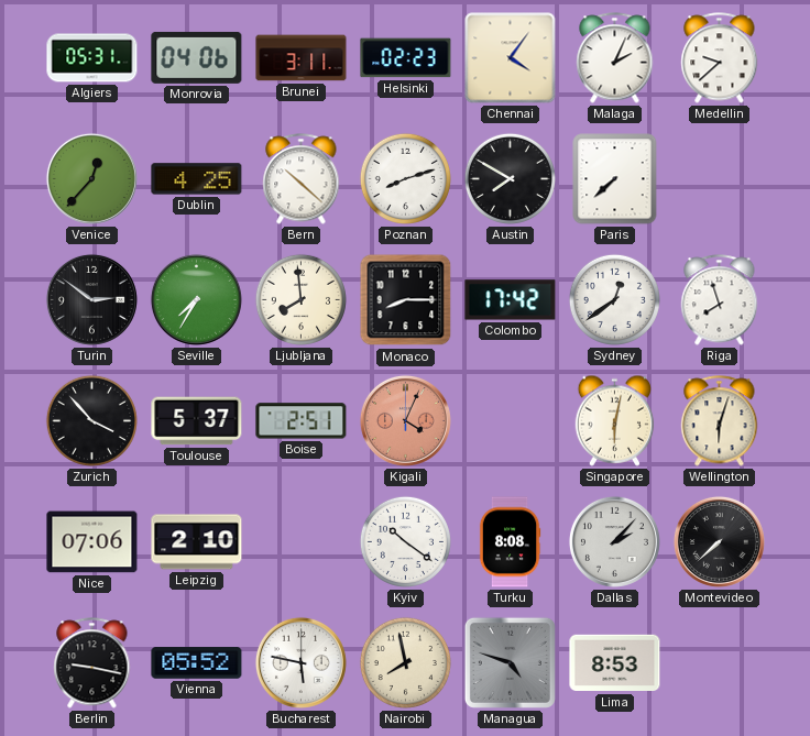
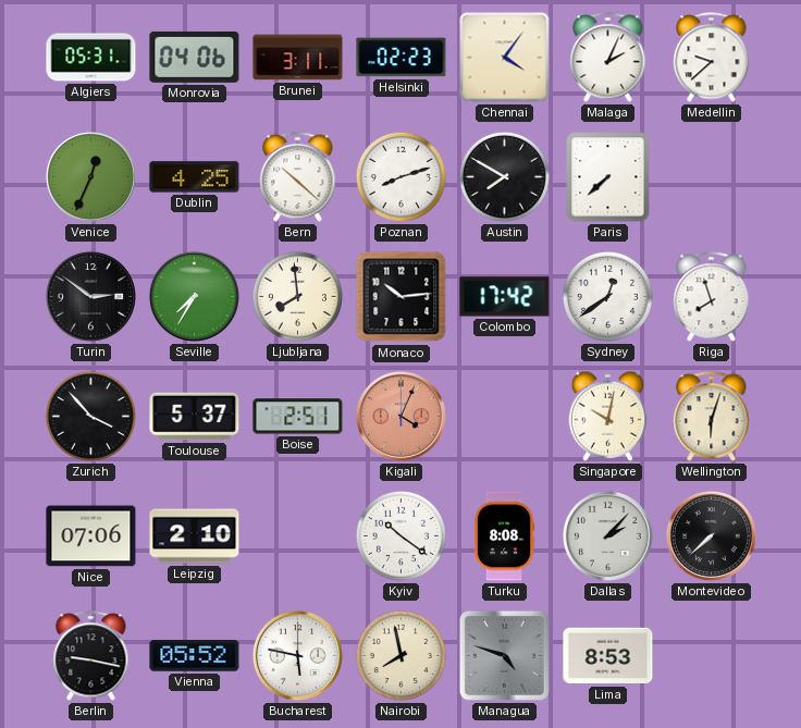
Venice: 12:37 -> 12:34 (90, 176)
Monaco: 8:15 -> 10:14 (402, 297)
Singapore: 6:02 -> 10:02 (608, 416)
